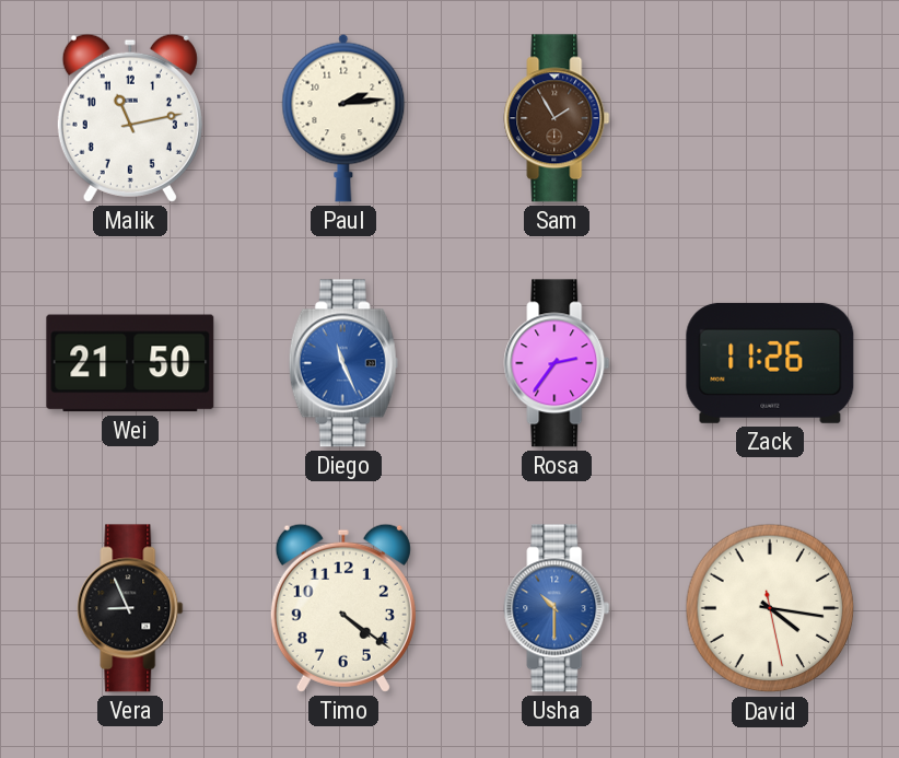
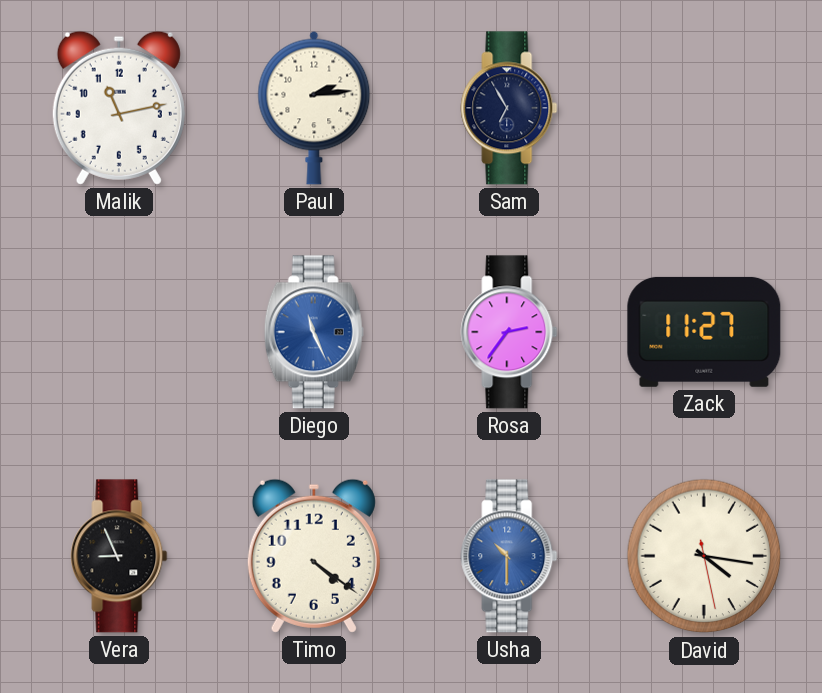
Sam: 1:55 -> 6:55 (509, 108)
Sam dial: brown -> navy (509, 108)
Wei: 21:50 -> none (130, 363)
Zack: 11:26 -> 11:27 (704, 332)
